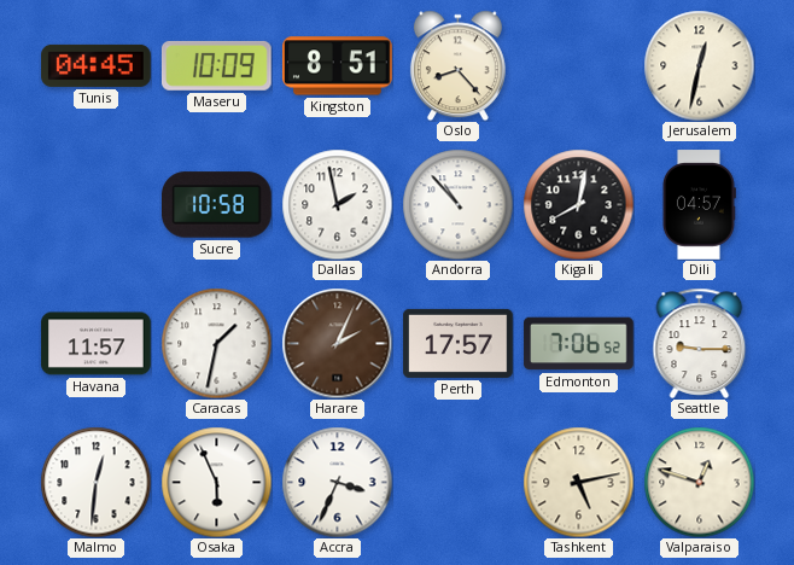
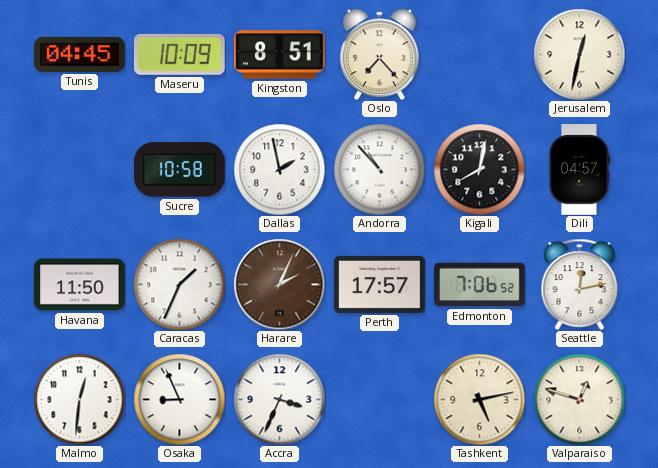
Oslo: 8:23 -> 7:23 (379, 54)
Havana: 11:57 -> 11:50 (80, 285)
Caracas: 1:32 -> 1:34 (179, 284)
Seattle: 9:15 -> 12:13 (580, 284)
Osaka: 5:56 -> 8:56 (179, 399)
